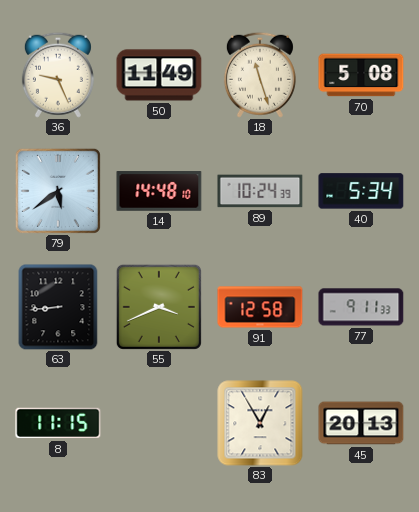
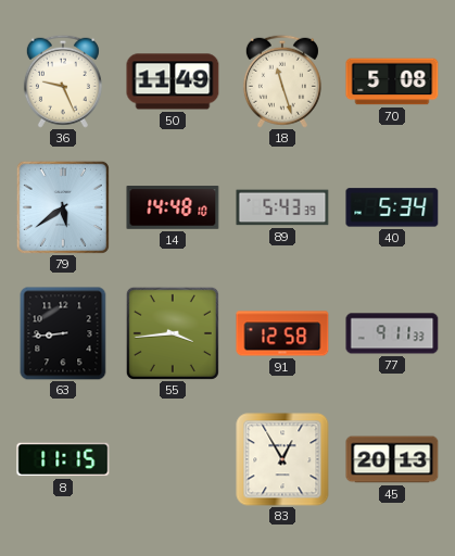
89: 10:24 -> 5:43 (282, 207)
55: 3:41 -> 3:44 (173, 333)
